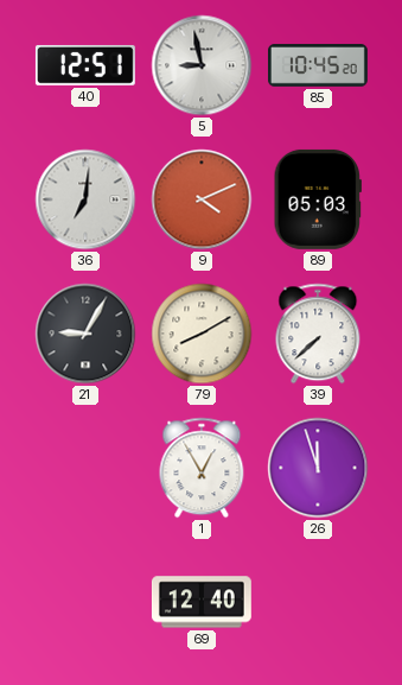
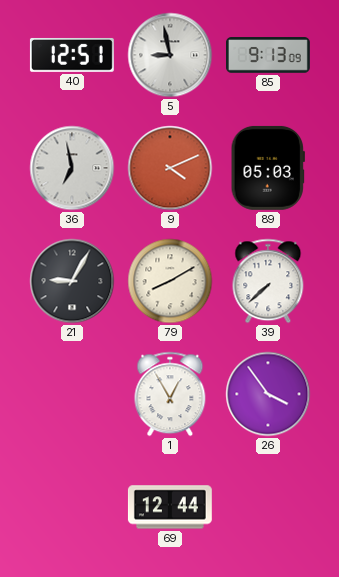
85: 10:45 -> 9:13 (269, 55)
36: 7:01 -> 6:58 (72, 168)
26: 11:57 -> 3:54 (268, 394)
69: 12:40 -> 12:44 (170, 507)
